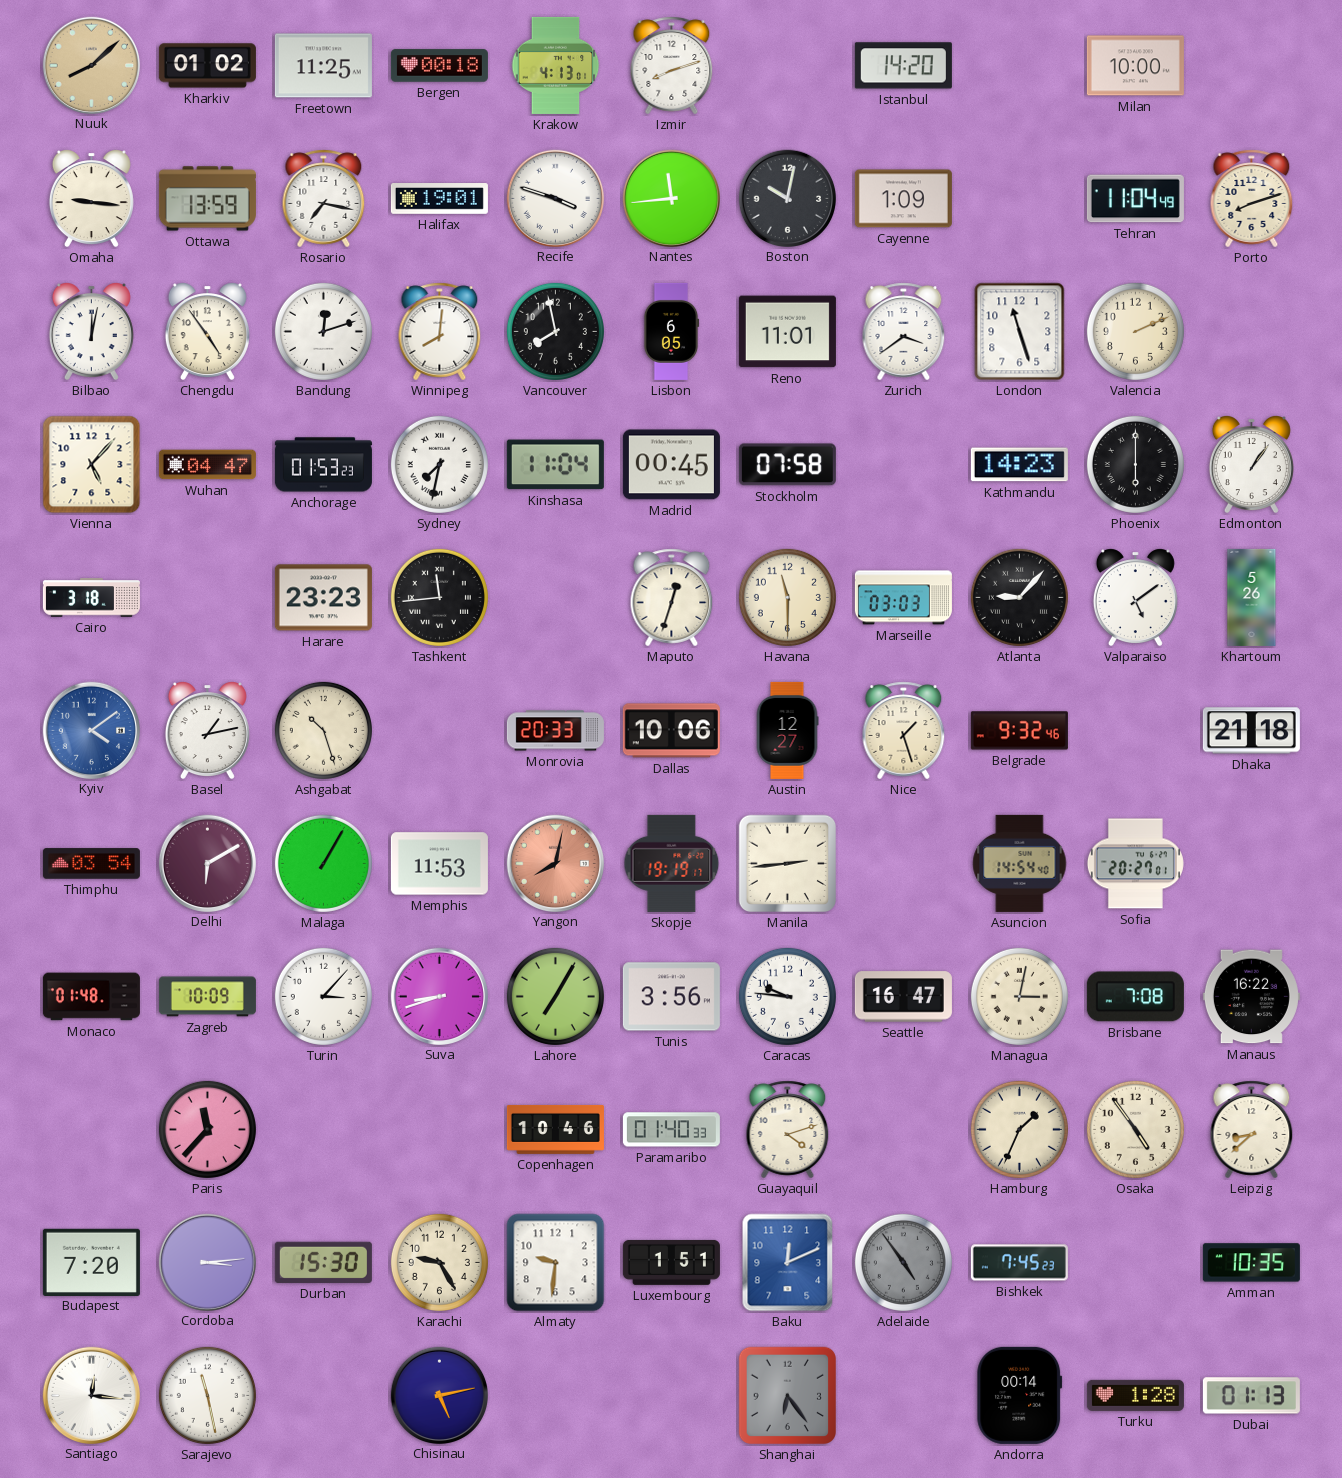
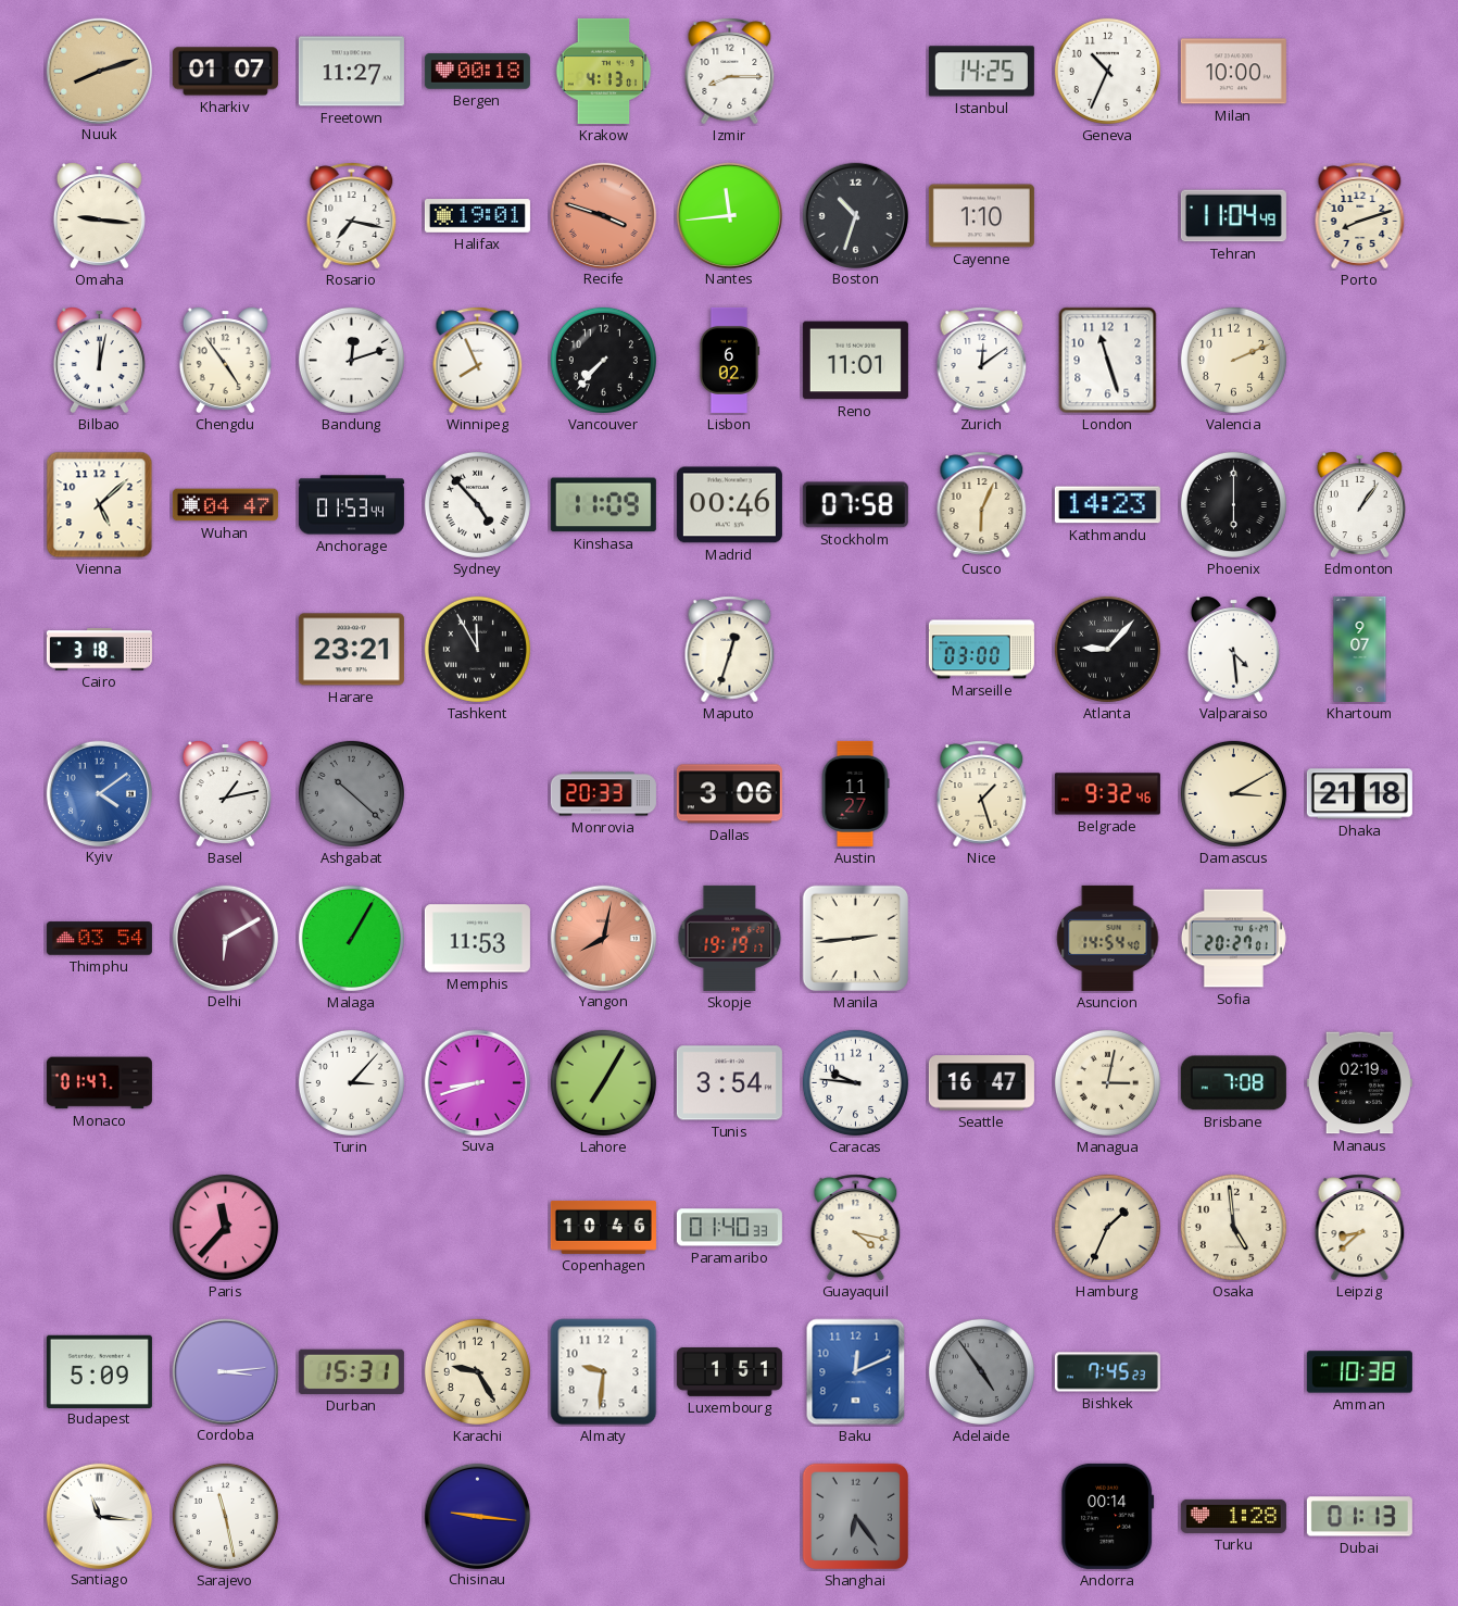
Nuuk: 8:08 -> 8:12 (99, 71)
Kharkiv: 01:02 -> 01:07 (225, 72)
Freetown: 11:25 -> 11:27 (351, 72)
Izmir: 8:12 -> 8:15 (730, 72)
Istanbul: 14:20 -> 14:25 (981, 72)
Geneva: none -> 10:34 (1107, 71)
Ottawa: 13:59 -> none (207, 199)
Recife dial: white -> salmon (603, 215)
Boston: 10:02 -> 10:33 (855, 215)
Cayenne: 1:09 -> 1:10 (981, 216)
Winnipeg: 8:01 -> 7:56 (478, 361)
Vancouver: 7:58 -> 7:37 (603, 360)
Lisbon: 6:05 -> 6:02 (729, 360)
Zurich: 3:39 -> 12:09 (982, 361)
Vienna: 5:07 -> 5:08 (100, 505)
Anchorage: 01:53:23 -> 01:53:44 (351, 505)
Sydney: 7:32 -> 4:53 (477, 504)
Kinshasa: 11:04 -> 11:09 (603, 505)
Madrid: 00:45 -> 00:46 (729, 505)
Cusco: none -> 6:04 (982, 505)
Harare: 23:23 -> 23:21 (351, 650)
Tashkent: 11:44 -> 11:55 (477, 649)
Havana: 11:30 -> none (787, 597)
Marseille: 03:03 -> 03:00 (981, 650)
Valparaiso: 5:09 -> 4:29 (1233, 650)
Khartoum: 5:26 -> 9:07 (1360, 649)
Ashgabat: 10:27 -> 10:22 (351, 793)
Ashgabat dial: cream -> grey (351, 793)
Dallas: 10:06 -> 3:06 (729, 794)
Austin: 12:27 -> 11:27 (855, 793)
Damascus: none -> 3:10 (1233, 793)
Monaco: 01:48 -> 01:47 (99, 1083)
Zagreb: 10:09 -> none (207, 997)
Tunis: 3:56 -> 3:54 (729, 1083)
Manaus: 16:22 -> 02:19 (1359, 1083)
Guayaquil: 4:12 -> 4:17 (856, 1228)
Osaka: 4:54 -> 4:59 (1233, 1227)
Budapest: 7:20 -> 5:09 (99, 1371)
Durban: 15:30 -> 15:31 (351, 1371)
Amman: 10:35 -> 10:38 (1359, 1372)
Santiago: 12:16 -> 11:16 (99, 1516)
Chisinau: 5:13 -> 9:16 (477, 1516)
